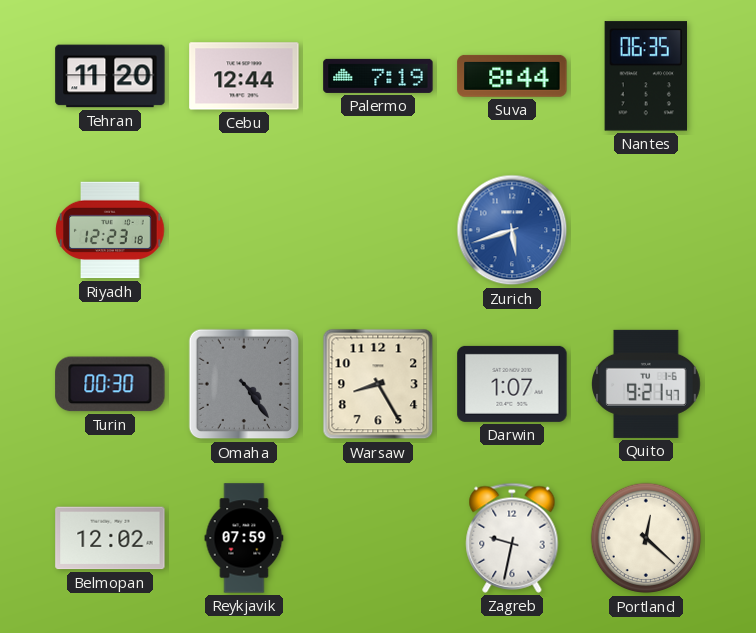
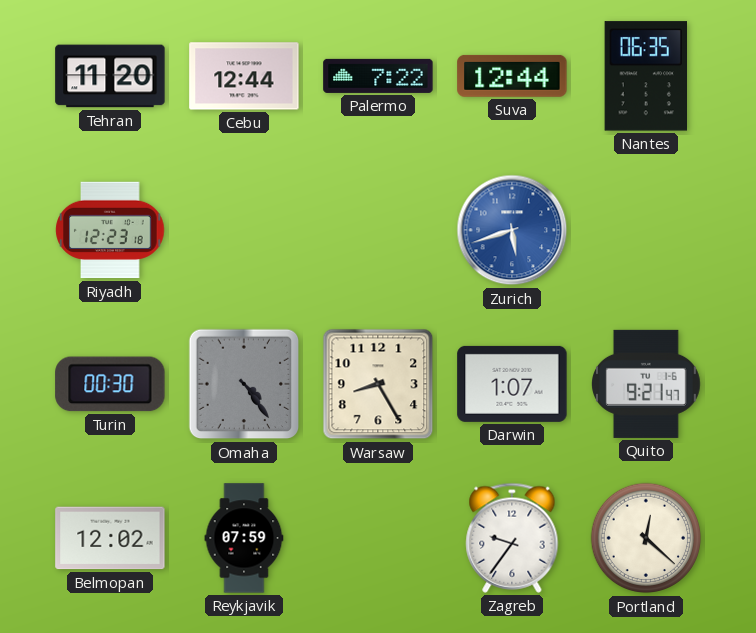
Palermo: 7:19 -> 7:22 (378, 76)
Suva: 8:44 -> 12:44 (512, 76)
Zagreb: 9:32 -> 9:36 (512, 538)
